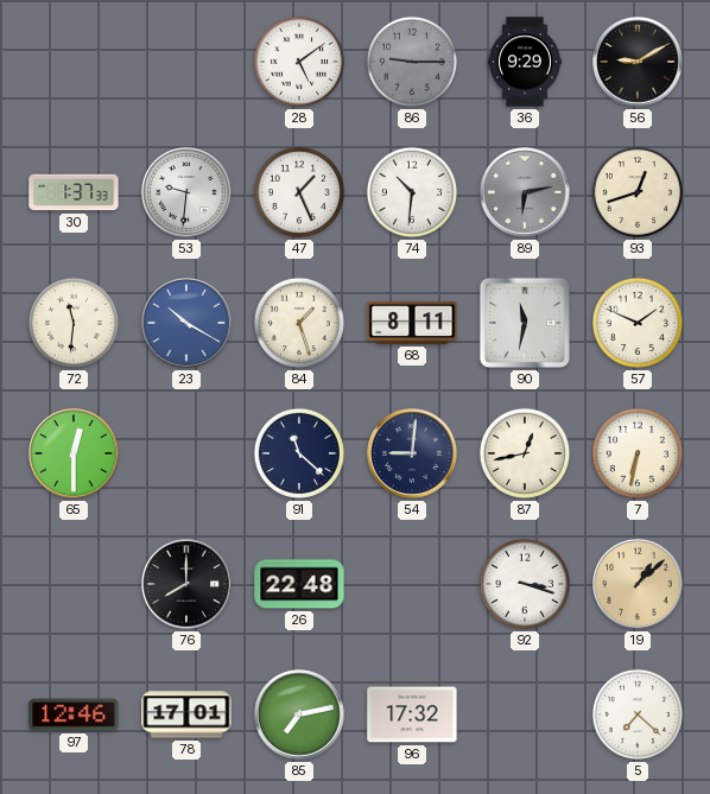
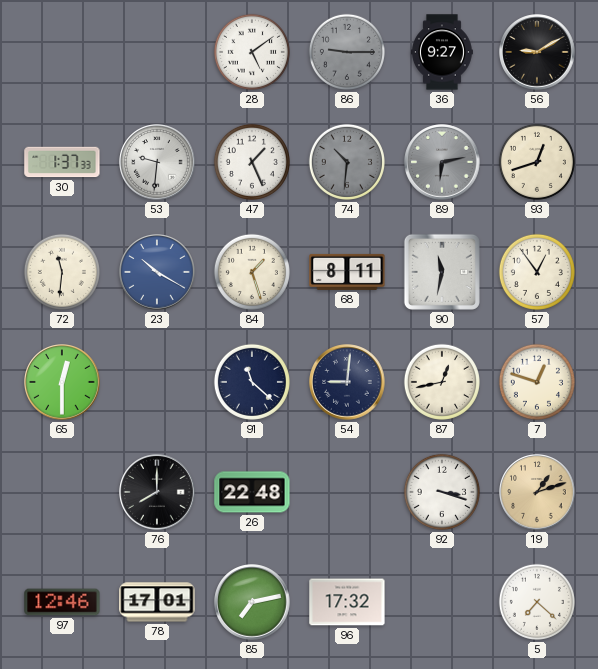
36: 9:29 -> 9:27 (443, 52)
74 dial: white -> grey (347, 162)
57: 1:49 -> 12:54 (537, 272)
7: 6:32 -> 12:48 (537, 382)
19: 1:08 -> 1:12 (537, 492)
